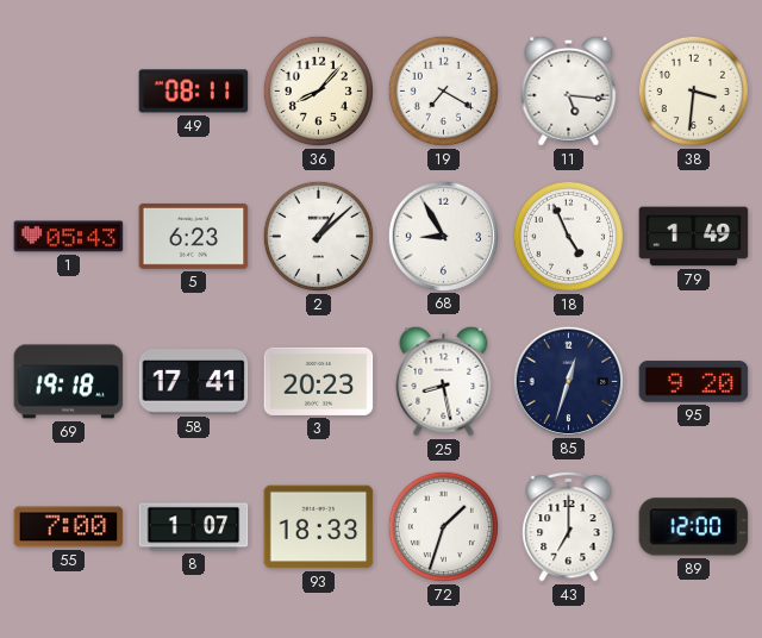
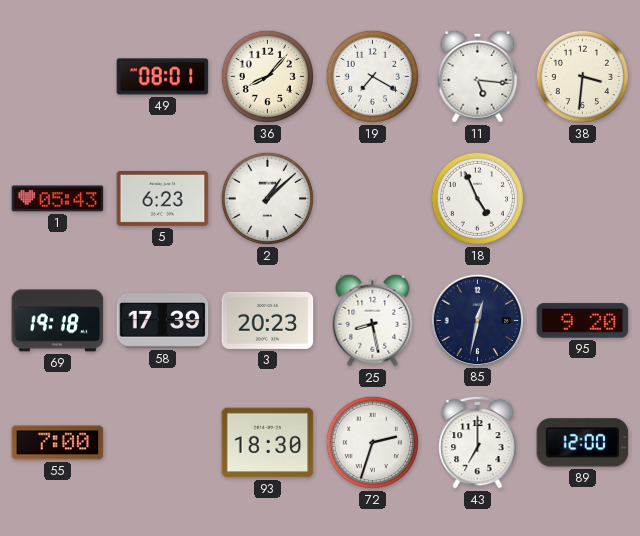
49: 08:11 -> 08:01 (163, 77)
68: 8:55 -> none (443, 236)
79: 1:49 -> none (694, 237)
58: 17:41 -> 17:39 (163, 321)
85: 12:33 -> 12:32 (477, 320)
8: 1:07 -> none (194, 527)
93: 18:33 -> 18:30 (268, 443)
72: 1:33 -> 2:33 (372, 442)
